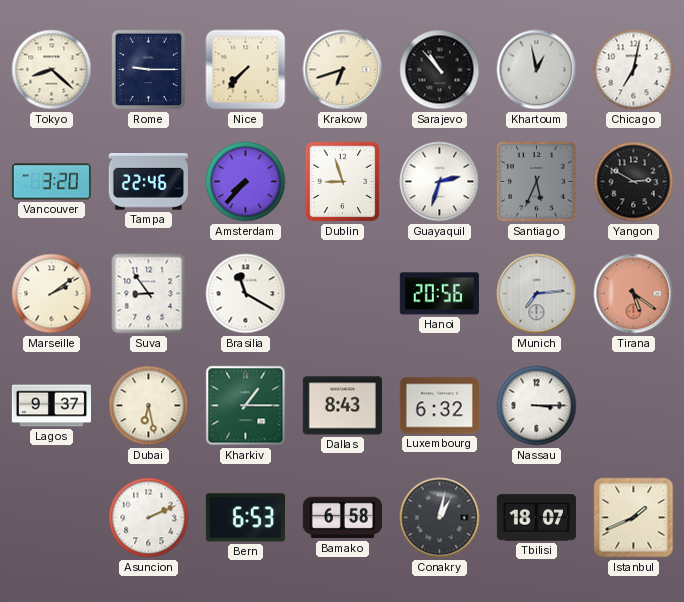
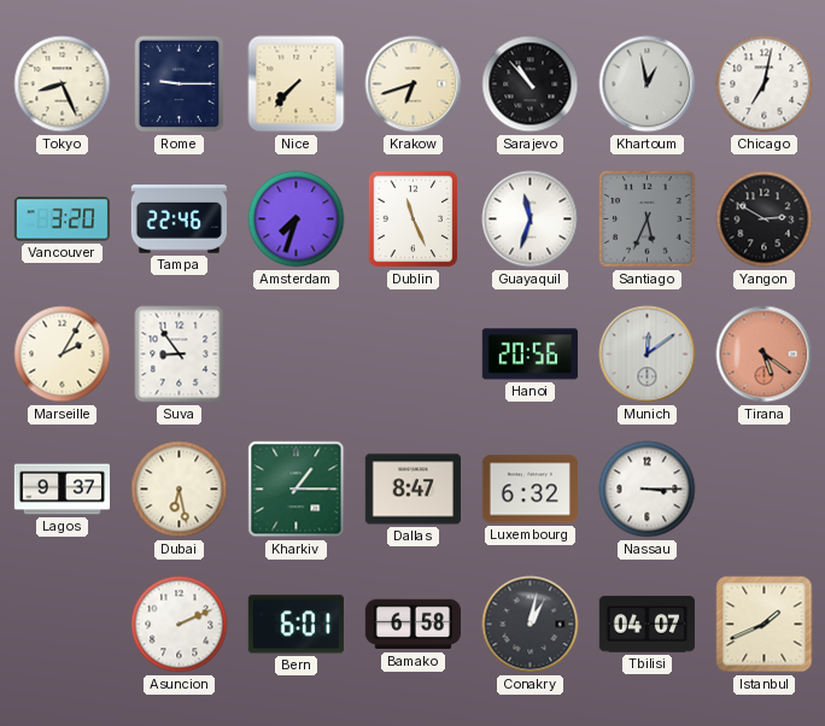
Tokyo: 8:22 -> 8:26 (63, 84)
Amsterdam: 7:37 -> 7:33 (297, 219)
Dublin: 8:57 -> 11:26 (414, 219)
Guayaquil: 2:33 -> 11:33 (531, 219)
Marseille: 2:09 -> 2:05 (63, 355)
Brasilia: 11:20 -> none (246, 294)
Munich: 7:14 -> 12:09 (648, 355)
Dallas: 8:43 -> 8:47 (413, 490)
Bern: 6:53 -> 6:01 (296, 625)
Tbilisi: 18:07 -> 04:07 (646, 625)
